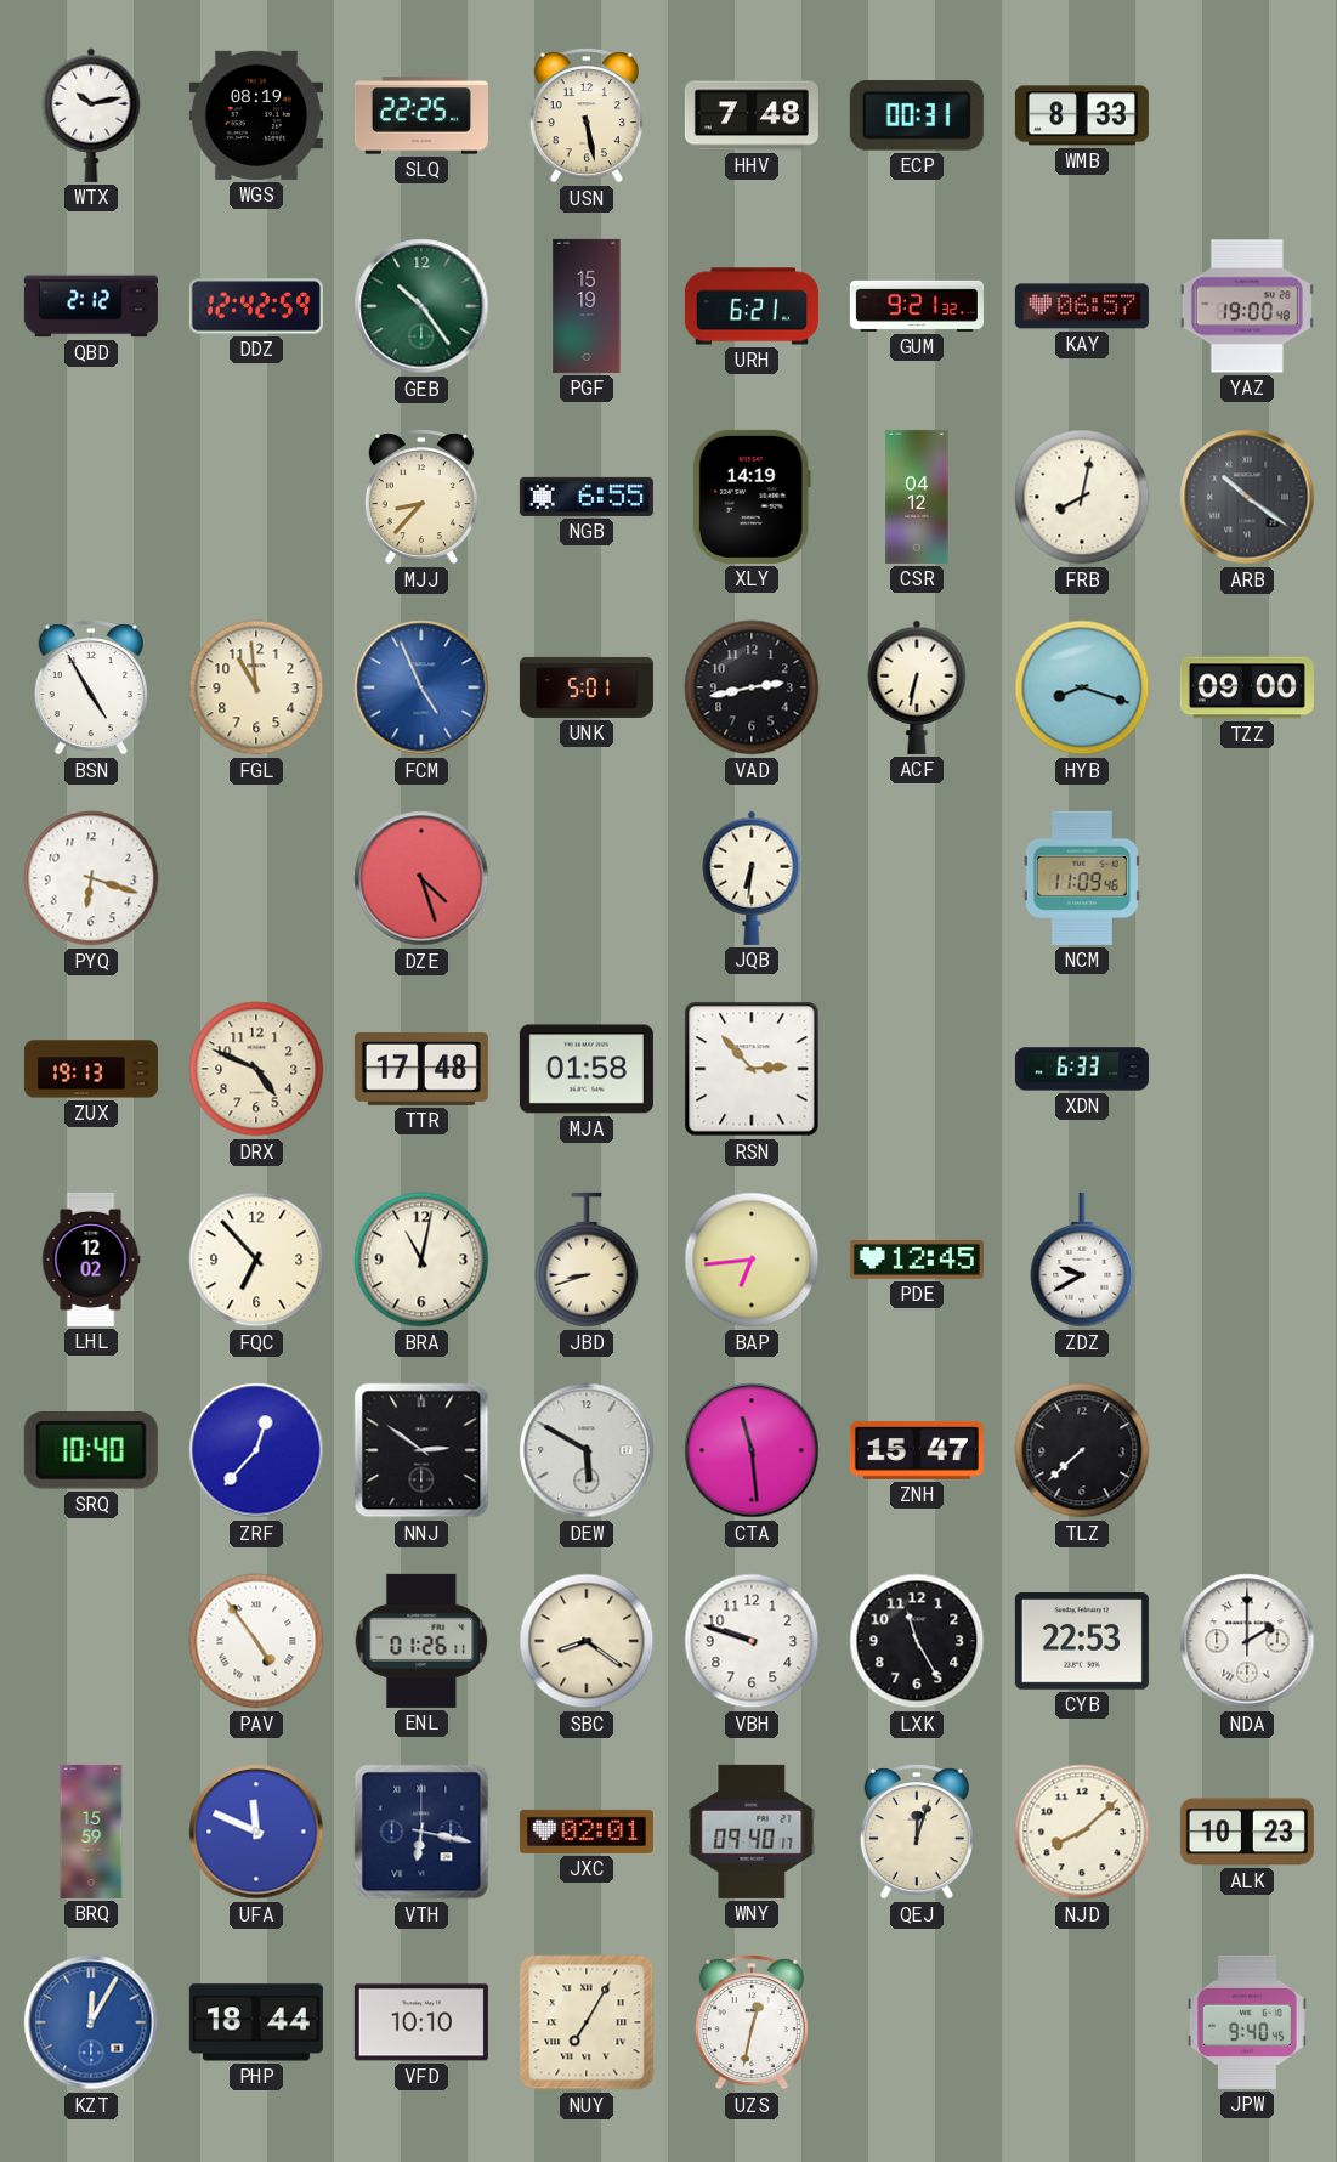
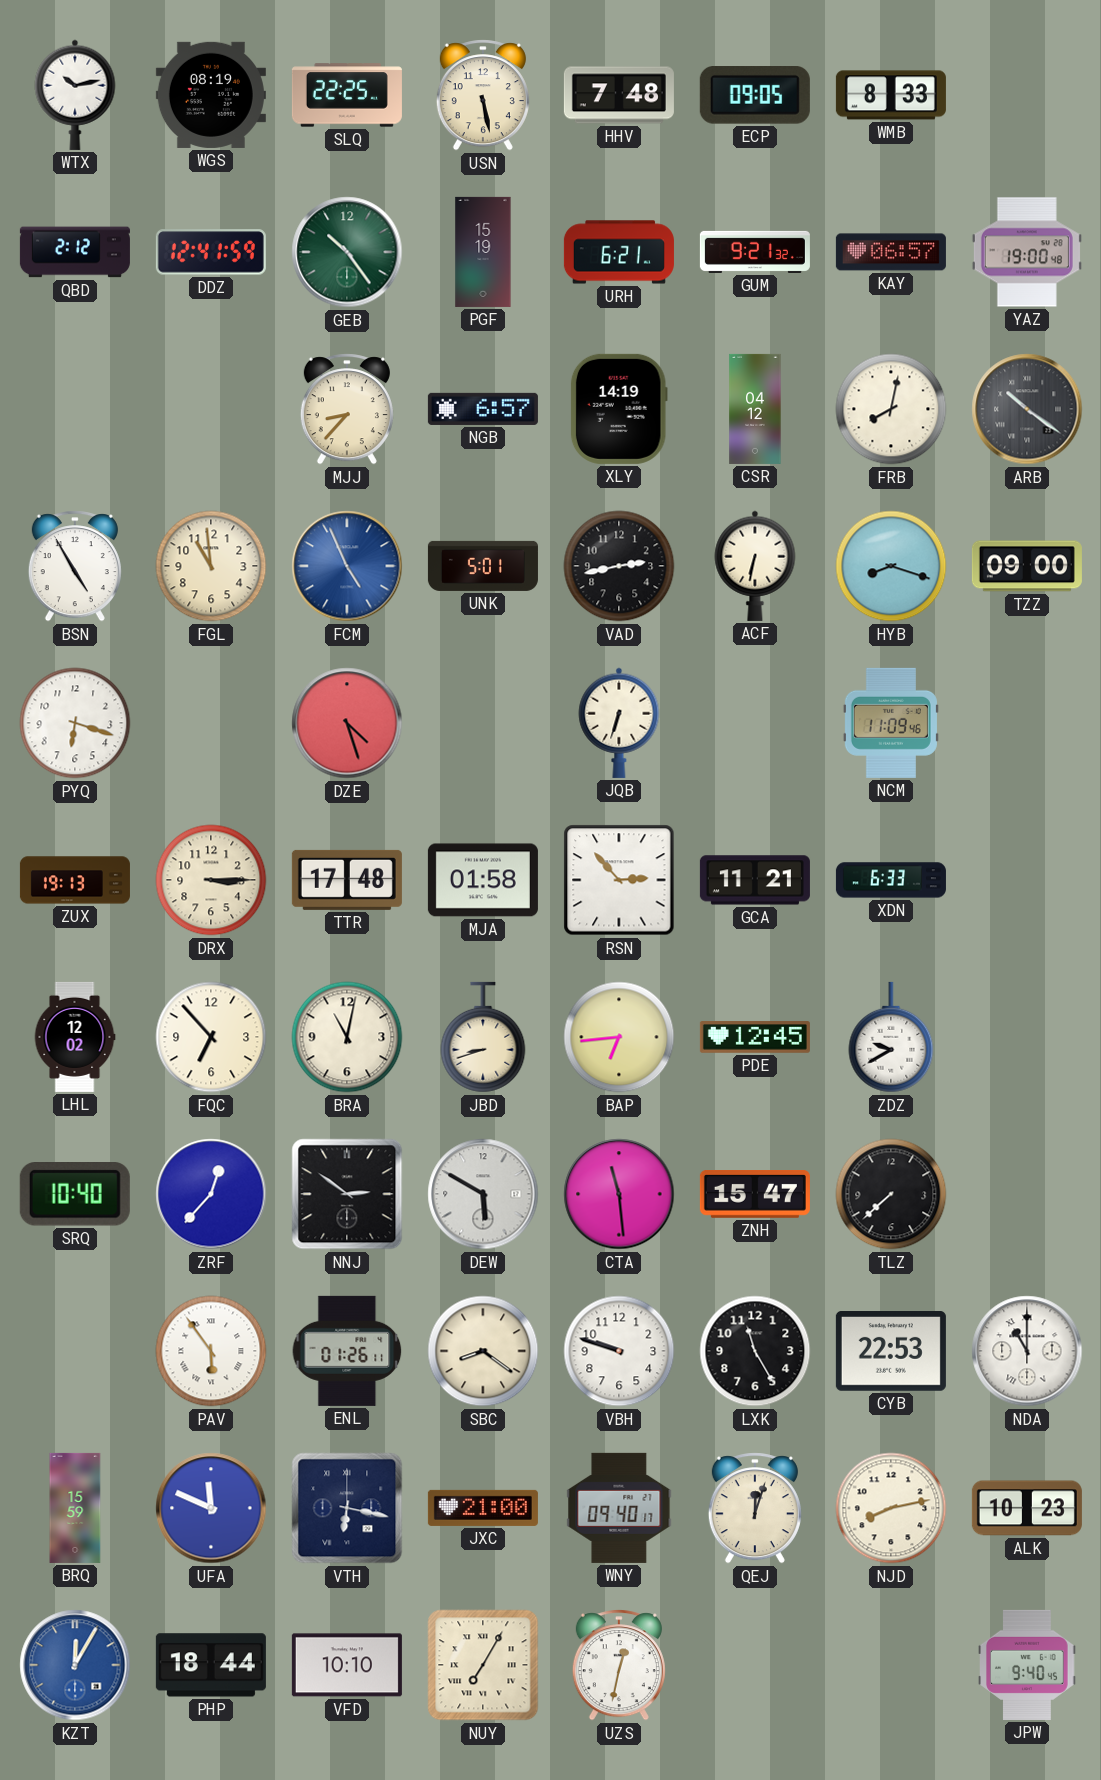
ECP: 00:31 -> 09:05 (755, 96)
DDZ: 12:42 -> 12:41 (211, 252)
NGB: 6:55 -> 6:57 (483, 409)
JQB: 6:31 -> 6:33 (619, 723)
DRX: 4:49 -> 3:15 (211, 880)
GCA: none -> 11:21 (755, 880)
PAV: 4:54 -> 5:54 (211, 1351)
NDA: 2:00 -> 11:00 (1027, 1351)
JXC: 02:01 -> 21:00 (483, 1508)
NJD: 8:08 -> 8:13 (891, 1508)
